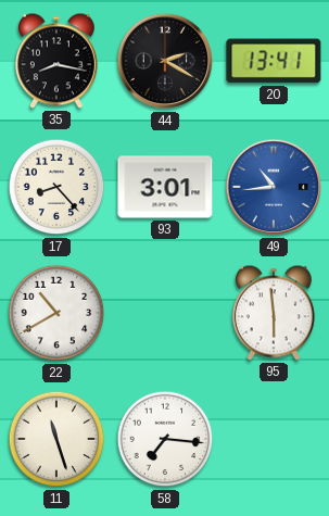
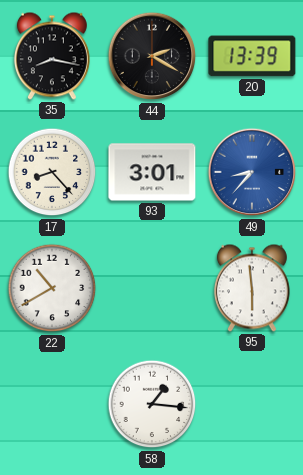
20: 13:41 -> 13:39 (252, 56)
49: 10:44 -> 8:37 (252, 172)
11: 11:27 -> none (56, 439)
58: 7:16 -> 1:16 (152, 404)
